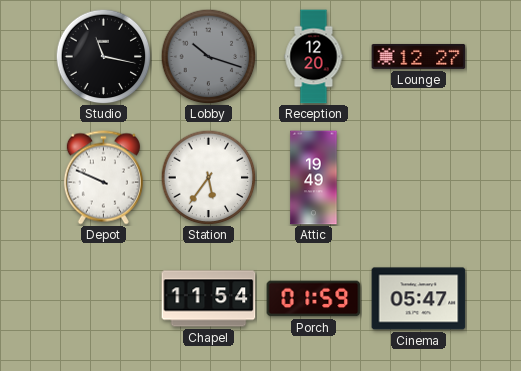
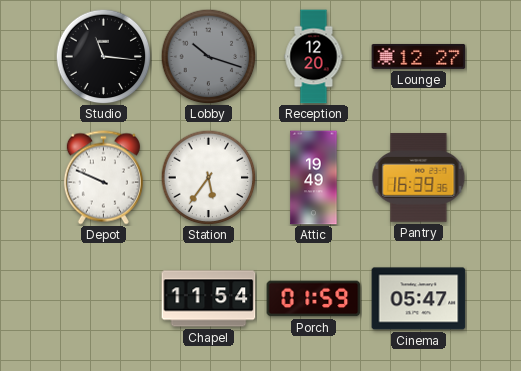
Studio: 11:17 -> 11:16 (103, 56)
Pantry: none -> 16:39 (419, 178)
